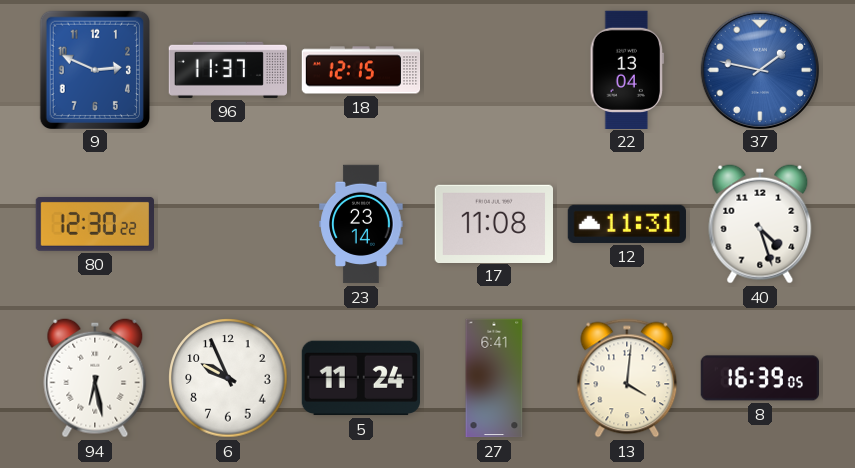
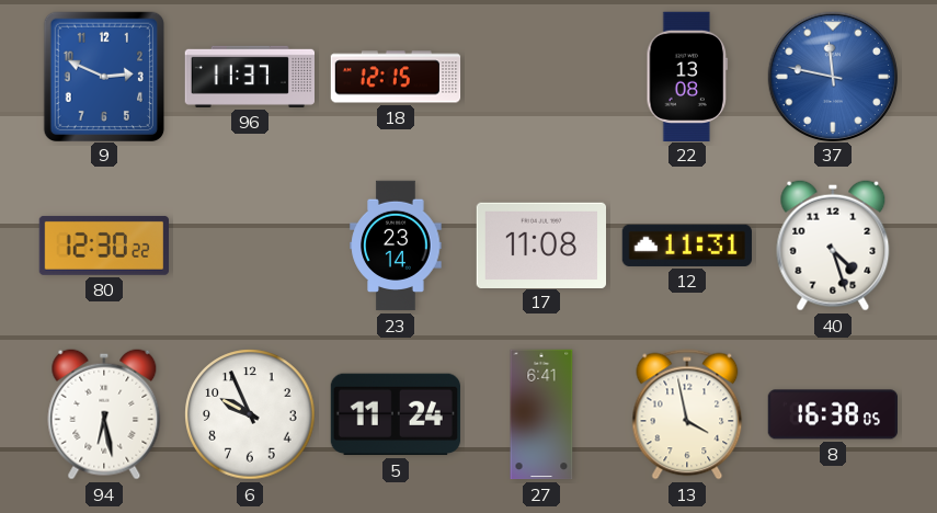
22: 13:04 -> 13:08 (687, 76)
37: 1:47 -> 11:47 (832, 76)
13: 4:01 -> 3:58 (687, 414)
8: 16:39 -> 16:38 (832, 414)
